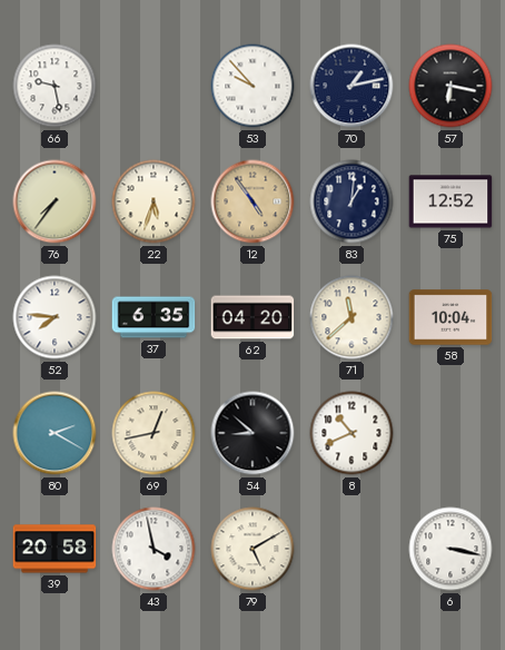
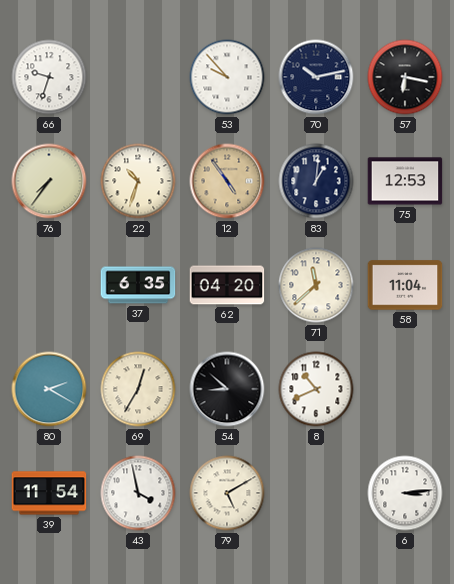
66: 9:28 -> 9:33 (49, 77)
70: 1:13 -> 10:13 (316, 77)
22: 5:33 -> 10:33 (138, 181)
75: 12:52 -> 12:53 (405, 181)
52: 7:46 -> none (55, 317)
58: 10:04 -> 11:04 (405, 285)
69: 12:43 -> 12:35 (138, 389)
39: 20:58 -> 11:54 (49, 493)
6: 3:17 -> 3:14 (405, 493)
